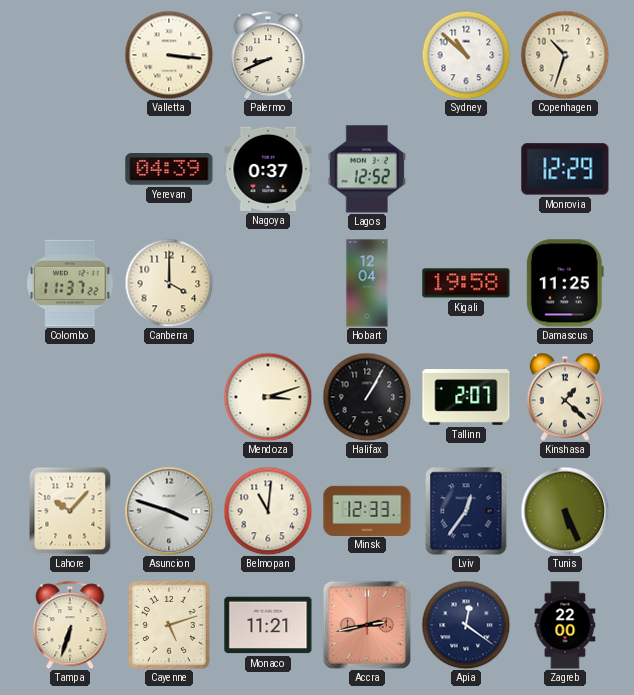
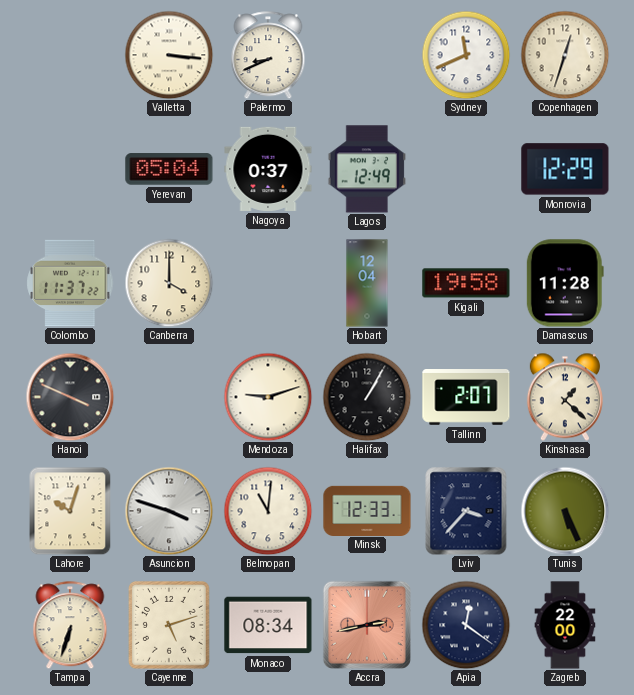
Sydney: 10:52 -> 11:41 (466, 55)
Copenhagen: 10:33 -> 12:33 (565, 55)
Yerevan: 04:39 -> 05:04 (169, 169)
Lagos: 12:52 -> 12:49 (367, 169)
Damascus: 11:25 -> 11:28 (565, 283)
Hanoi: none -> 3:49 (70, 397)
Mendoza: 3:12 -> 9:12 (268, 397)
Lahore: 10:07 -> 10:03 (70, 511)
Lviv: 12:36 -> 3:37 (466, 511)
Monaco: 11:21 -> 08:34 (268, 625)
